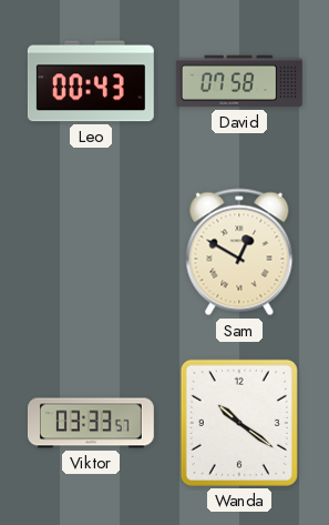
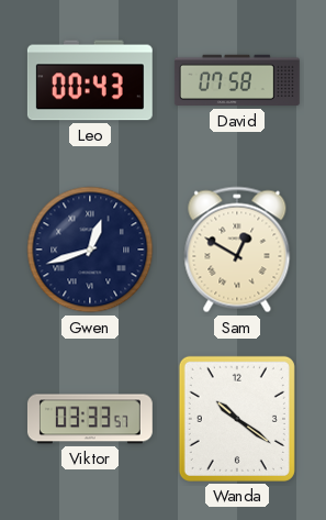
Gwen: none -> 12:42 (90, 250)
